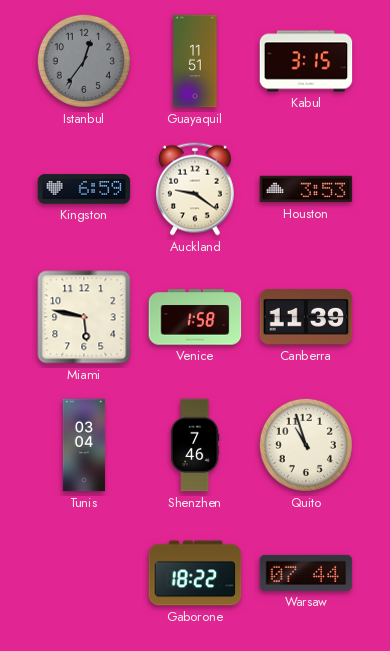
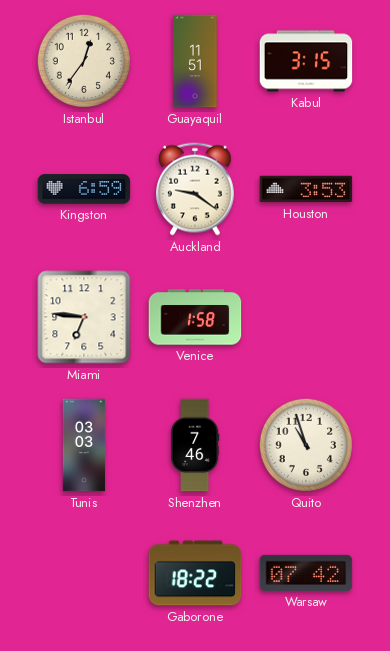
Istanbul dial: grey -> cream (84, 61)
Miami: 5:47 -> 6:46 (84, 317)
Canberra: 11:39 -> none (306, 317)
Tunis: 03:04 -> 03:03 (84, 445)
Warsaw: 07:44 -> 07:42 (306, 573)
